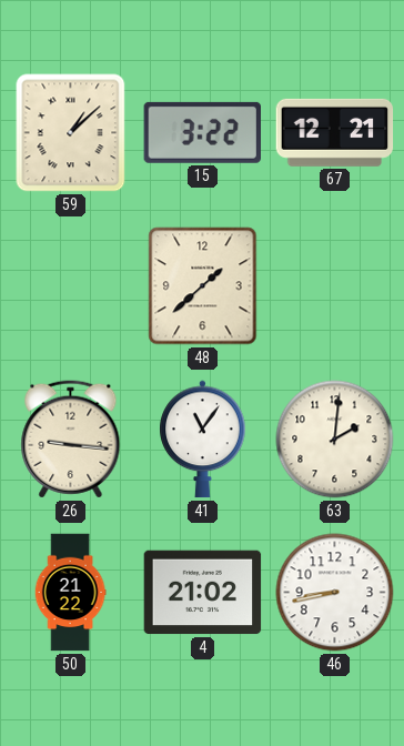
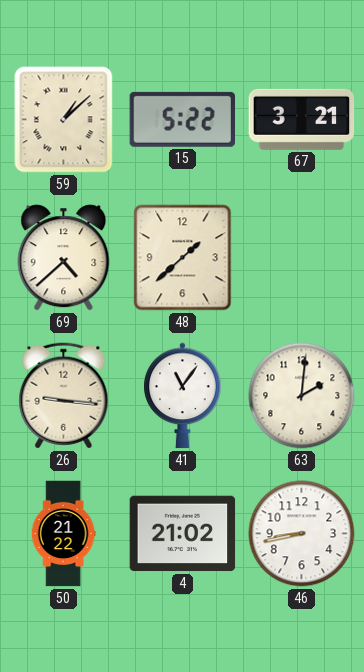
15: 3:22 -> 5:22 (182, 119)
67: 12:21 -> 3:21 (302, 119)
69: none -> 4:38 (64, 258)
